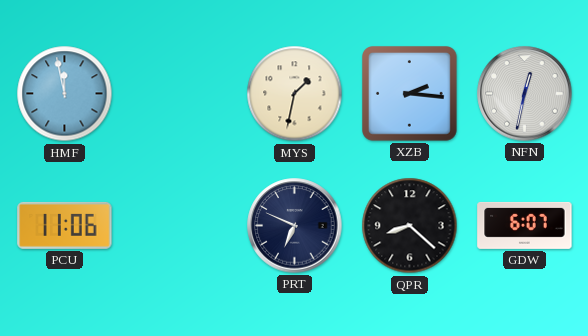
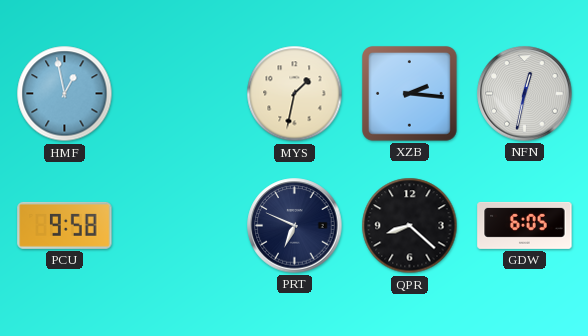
HMF: 11:58 -> 12:58 (65, 94)
PCU: 11:06 -> 9:58 (65, 225)
GDW: 6:07 -> 6:05 (525, 225)
